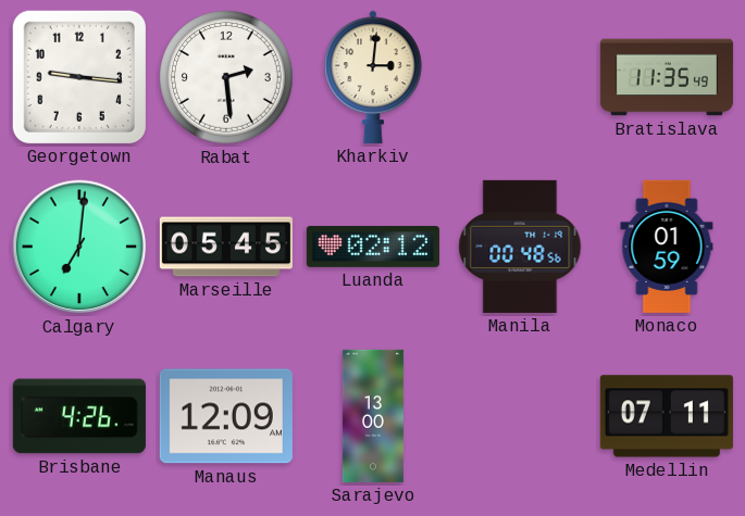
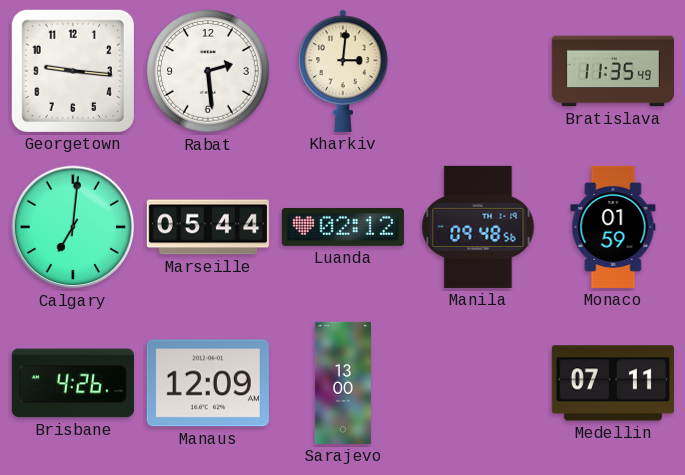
Marseille: 05:45 -> 05:44 (208, 227)
Manila: 00:48 -> 09:48 (478, 227)
